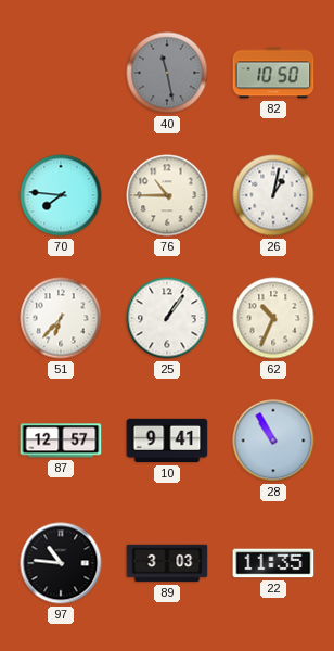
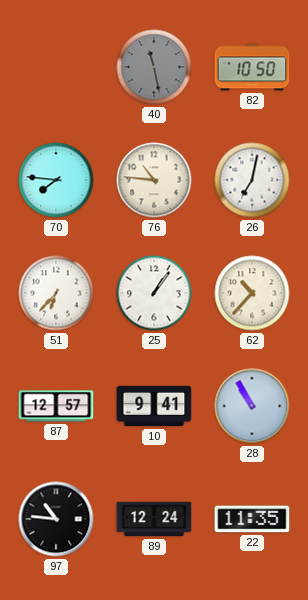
76: 10:45 -> 10:46 (154, 180)
26: 1:02 -> 7:02 (252, 180)
62: 10:34 -> 10:37 (252, 293)
89: 3:03 -> 12:24 (154, 519)
